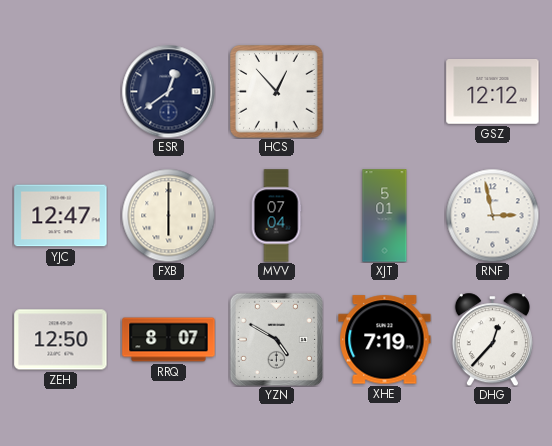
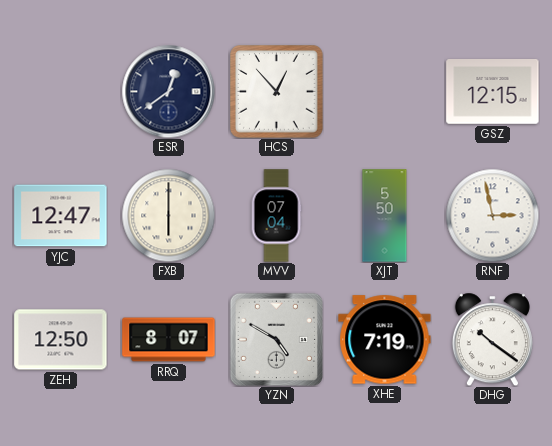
GSZ: 12:12 -> 12:15 (493, 92)
XJT: 5:01 -> 5:50 (385, 216)
DHG: 12:37 -> 10:21 (492, 339)
